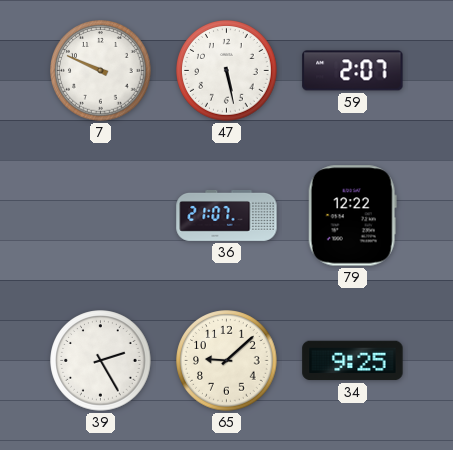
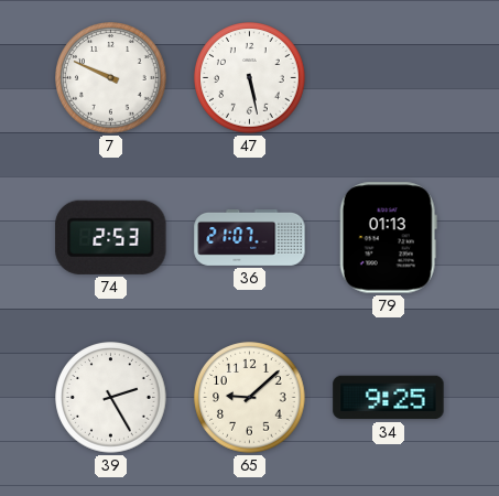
59: 2:07 -> none (353, 71)
74: none -> 2:53 (111, 237)
79: 12:22 -> 01:13 (388, 238)
